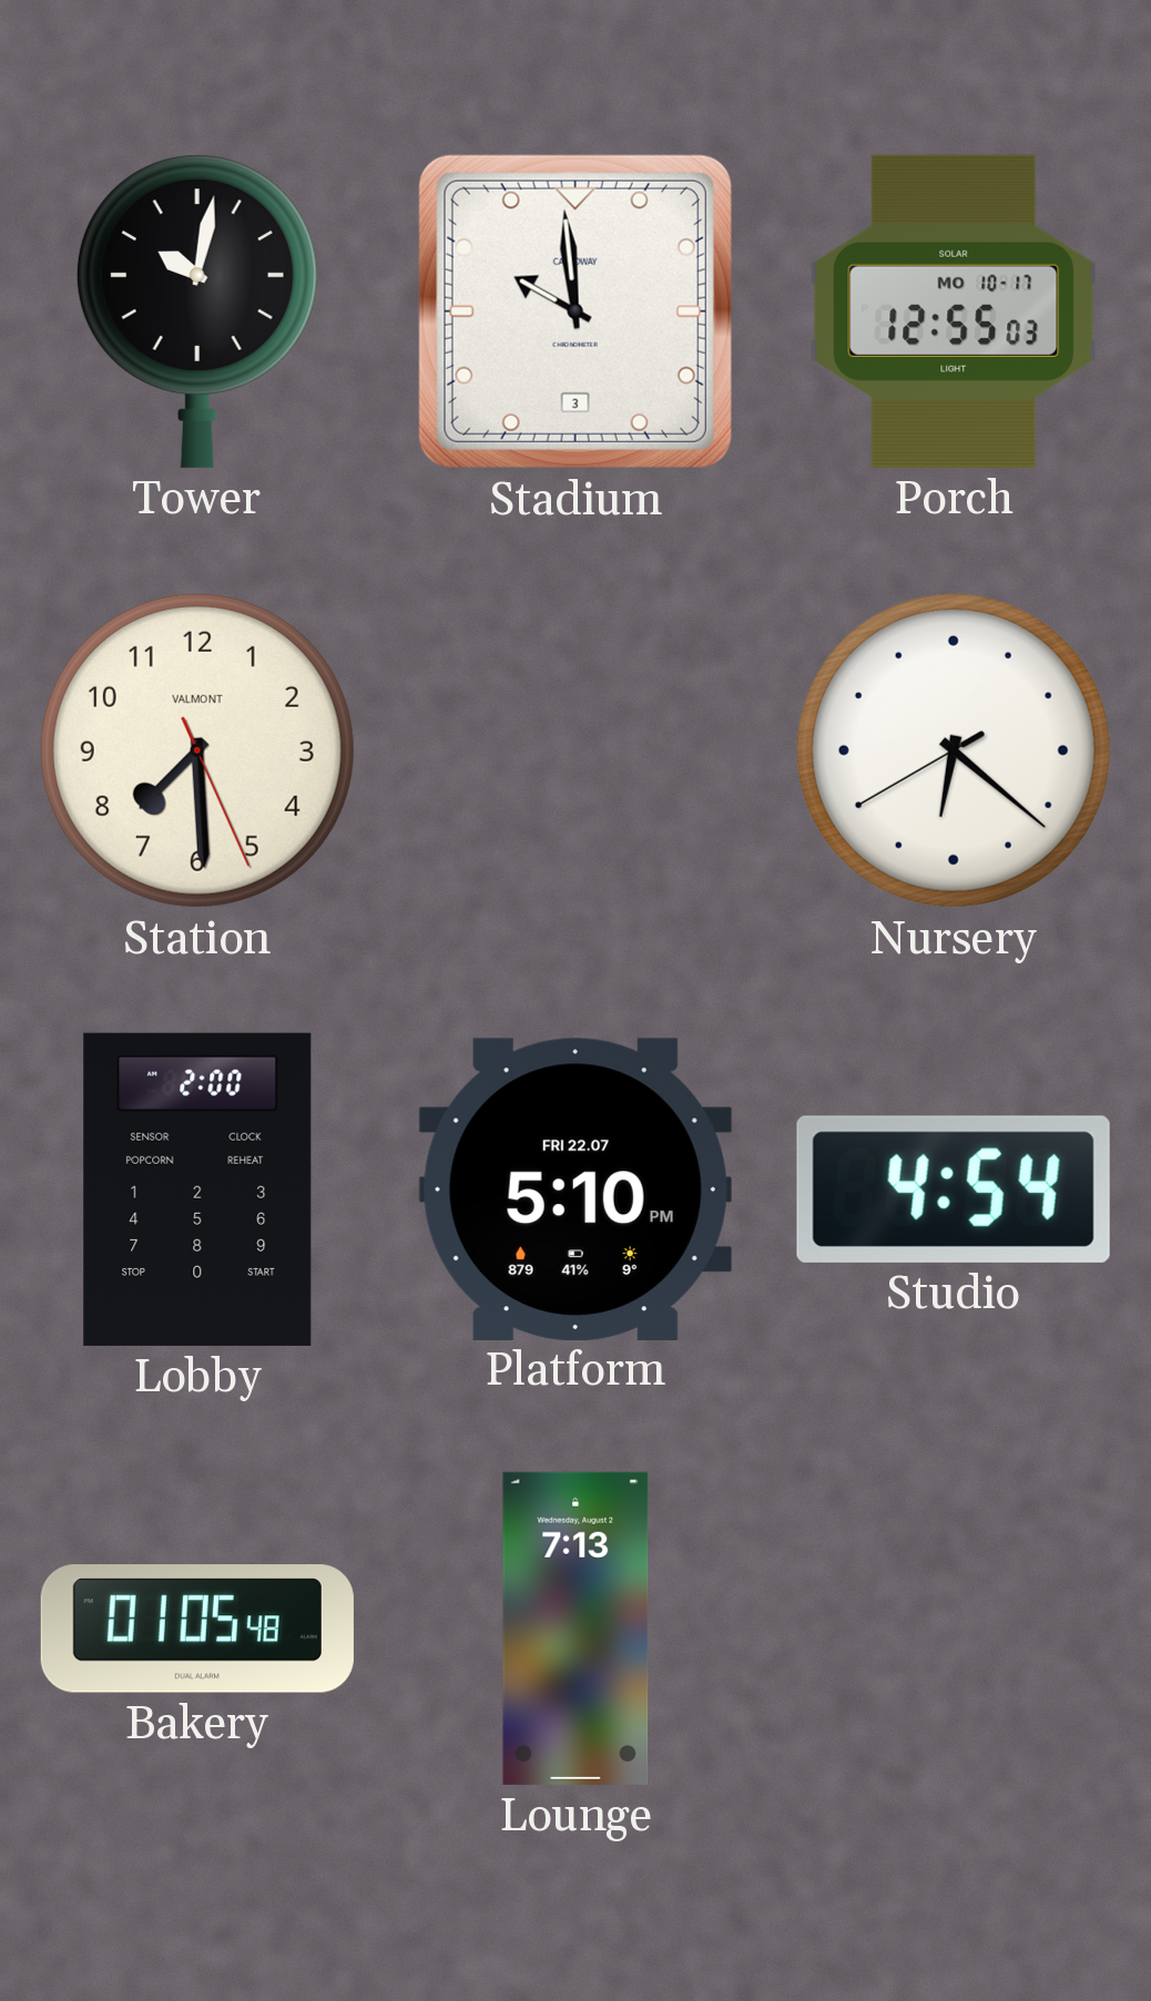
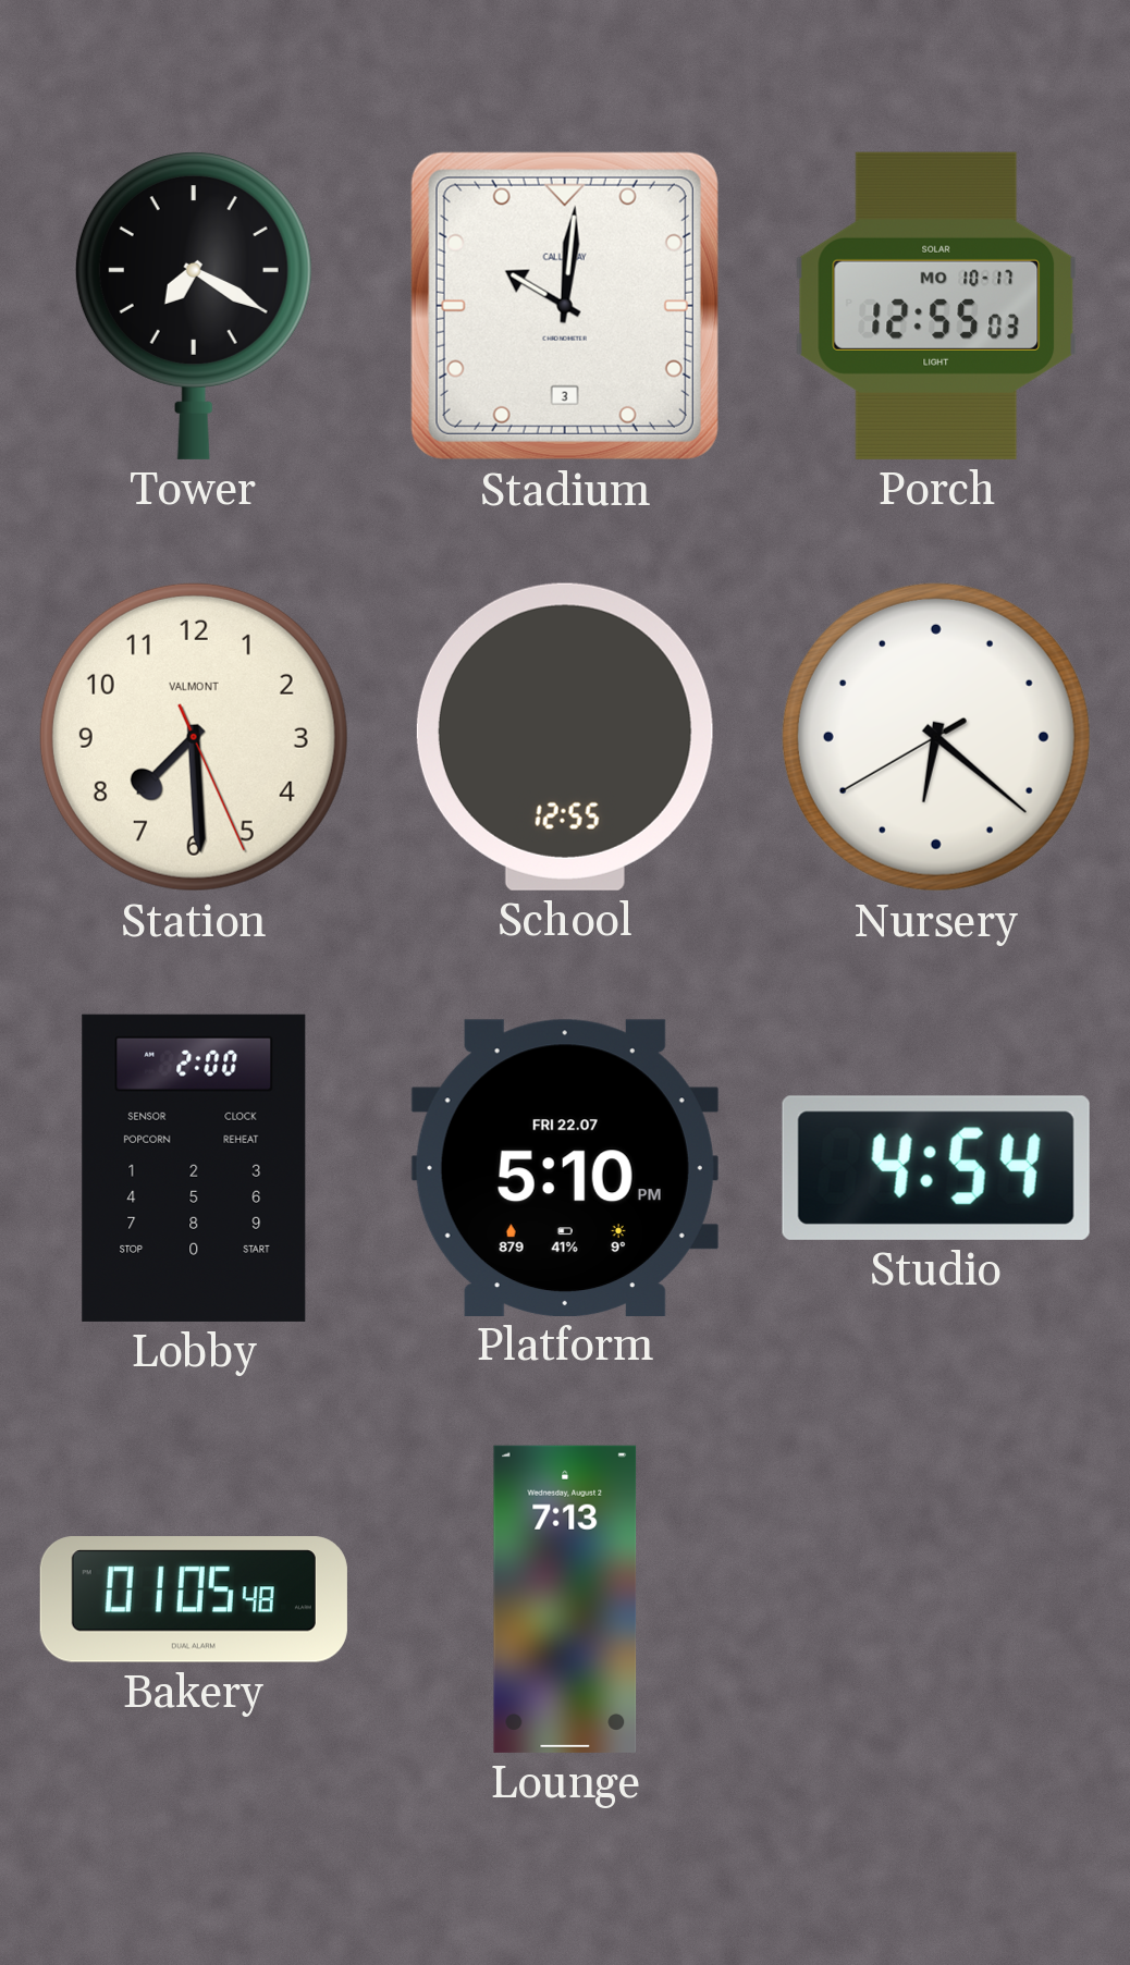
Tower: 10:02 -> 7:20 (194, 306)
Stadium: 9:59 -> 10:01 (565, 306)
School: none -> 12:55 (565, 737)
